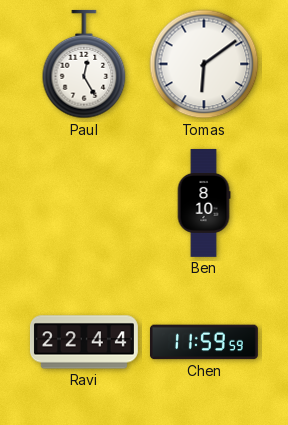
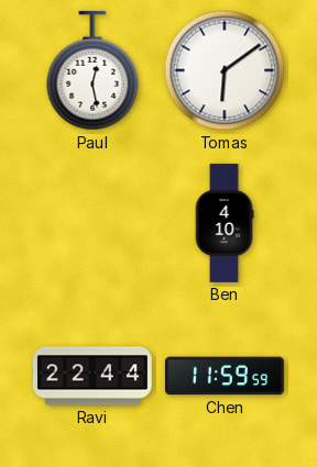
Paul: 12:25 -> 12:28 (92, 70)
Ben: 8:10 -> 4:10 (225, 223)
